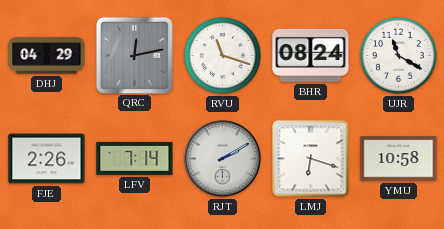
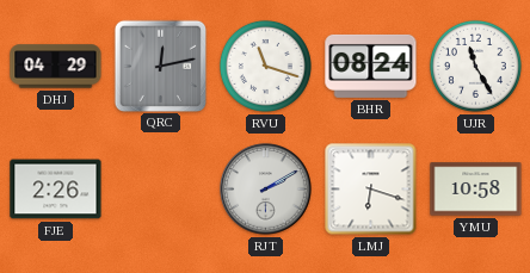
UJR: 11:20 -> 11:25 (475, 66)
LFV: 7:14 -> none (135, 158)
